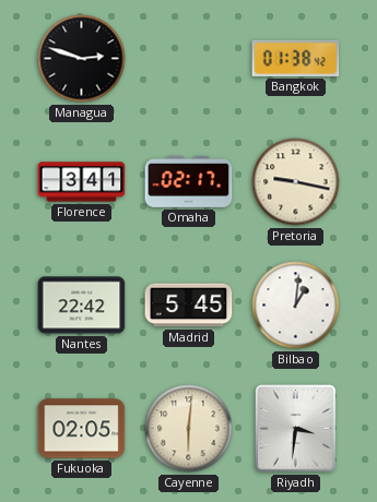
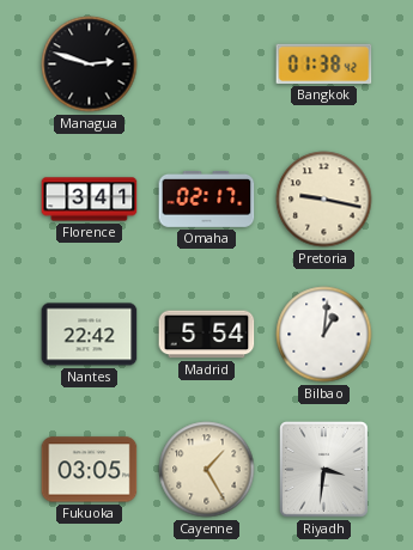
Madrid: 5:45 -> 5:54 (207, 335)
Fukuoka: 02:05 -> 03:05 (90, 470)
Cayenne: 6:01 -> 1:25 (207, 470)
